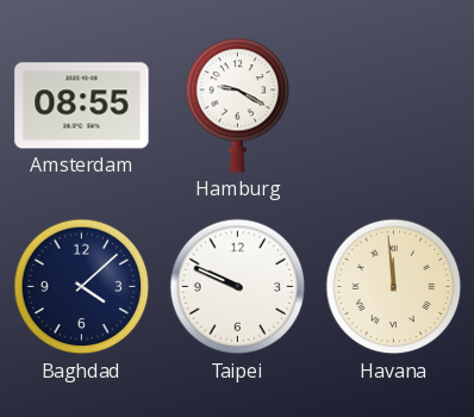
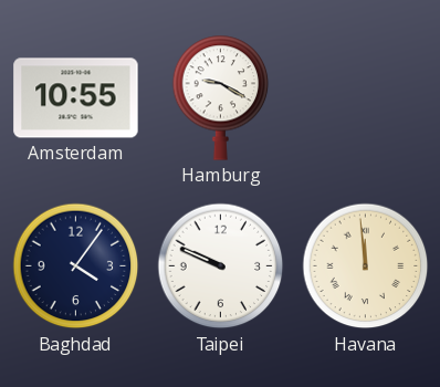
Amsterdam: 08:55 -> 10:55 (76, 98)
Baghdad: 4:08 -> 4:06 (76, 266)
